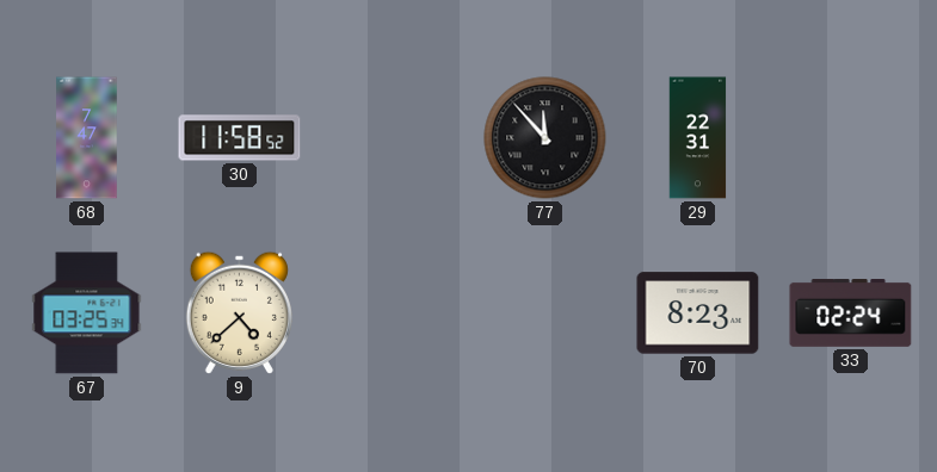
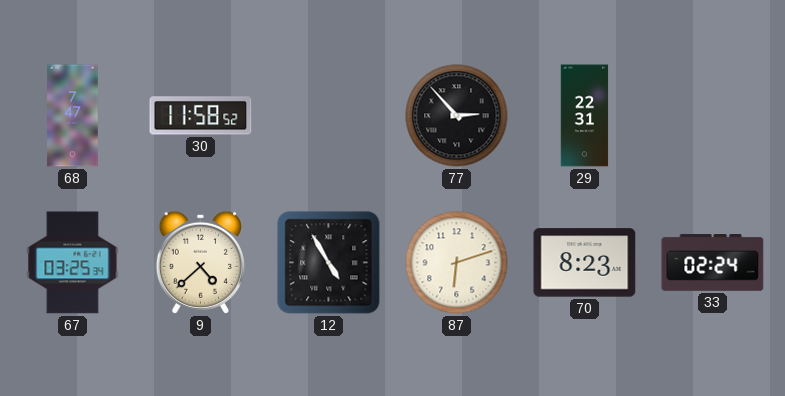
77: 11:53 -> 2:53 (457, 116)
12: none -> 4:55 (329, 263)
87: none -> 6:12 (457, 263)
